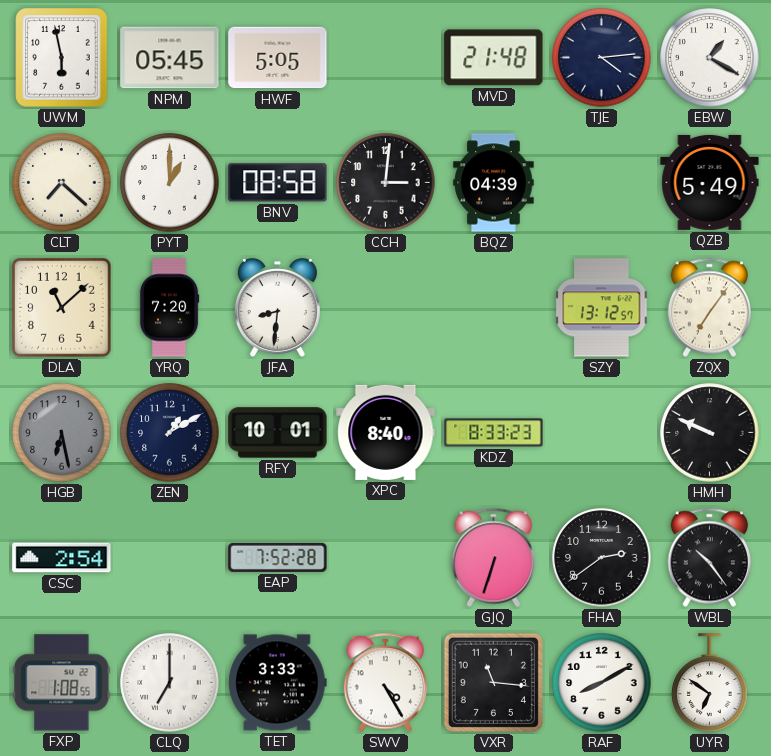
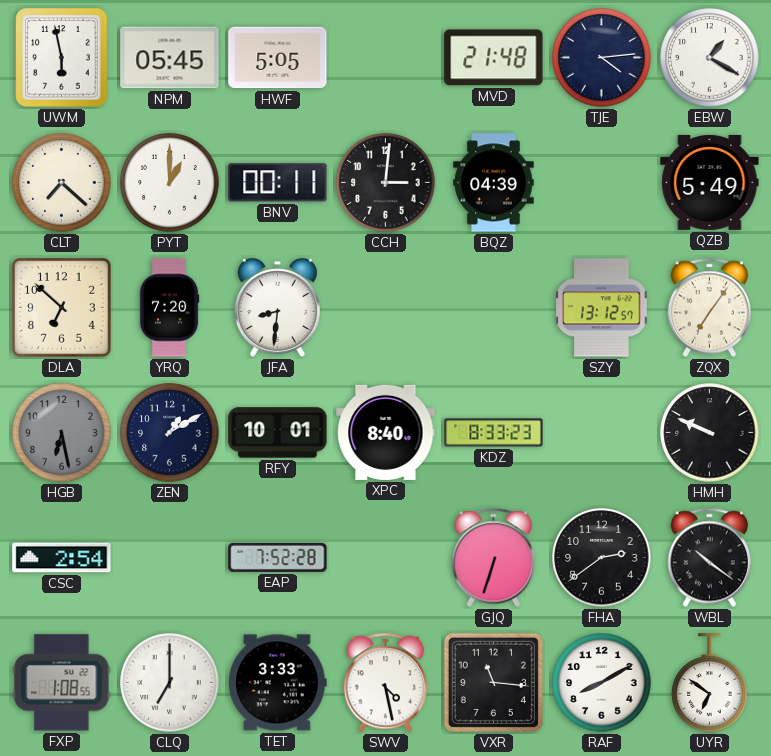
BNV: 08:58 -> 00:11 (278, 183)
DLA: 11:08 -> 6:52 (62, 308)
WBL: 10:24 -> 10:21 (709, 558)
SWV: 4:25 -> 4:28 (385, 683)
